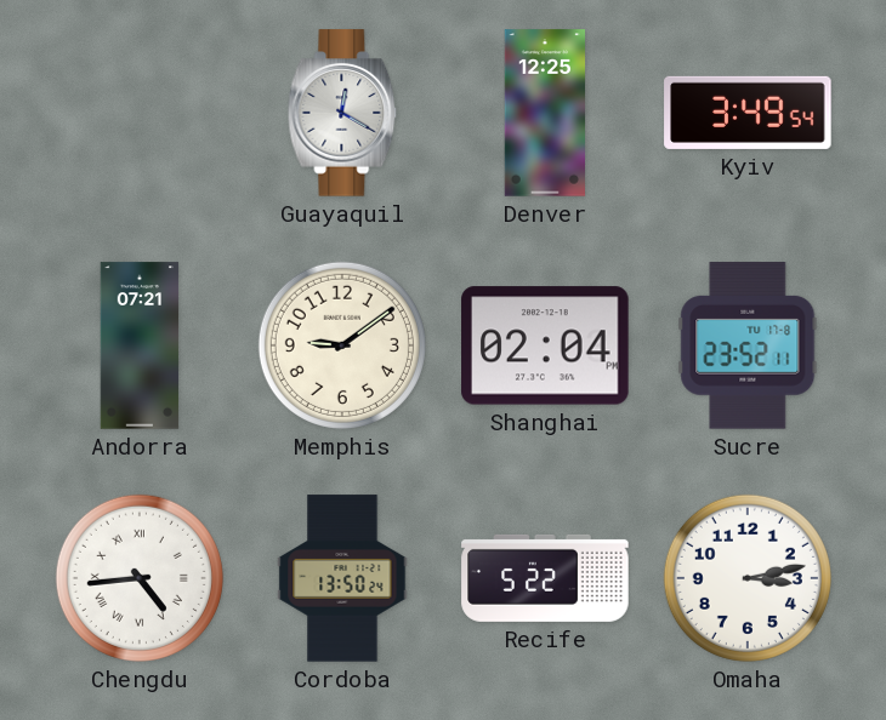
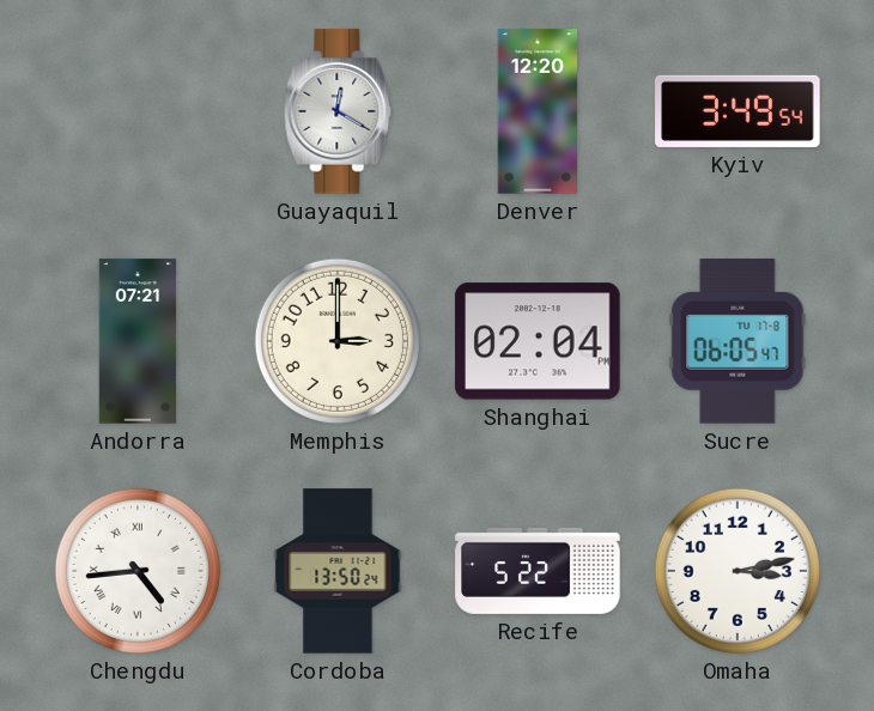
Denver: 12:25 -> 12:20 (538, 111)
Memphis: 9:09 -> 3:00 (338, 341)
Sucre: 23:52 -> 06:05 (738, 341)
